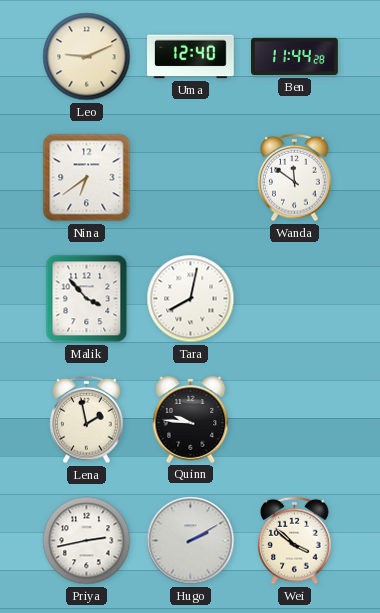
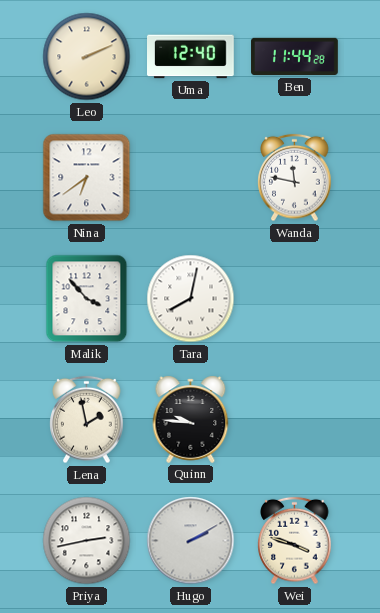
Leo: 9:11 -> 2:11 (87, 57)
Wanda: 11:51 -> 11:47 (295, 178)
Wei: 3:52 -> 3:48 (295, 541)
